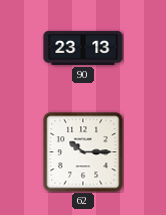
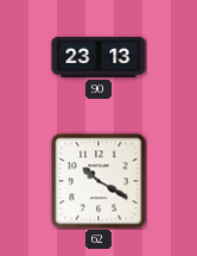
62: 10:15 -> 10:20 (99, 181)
